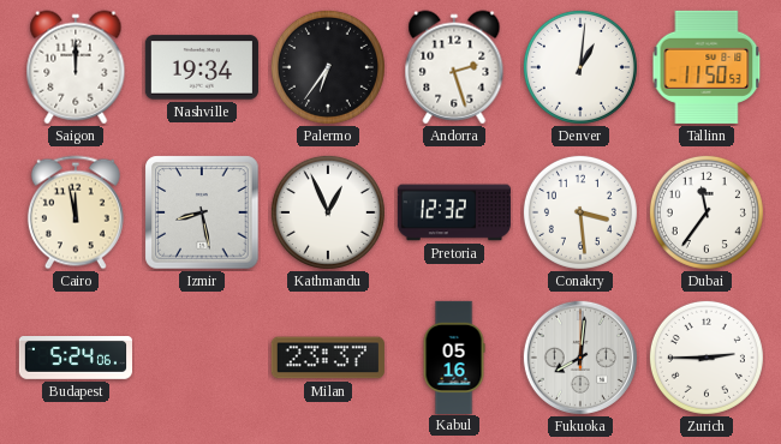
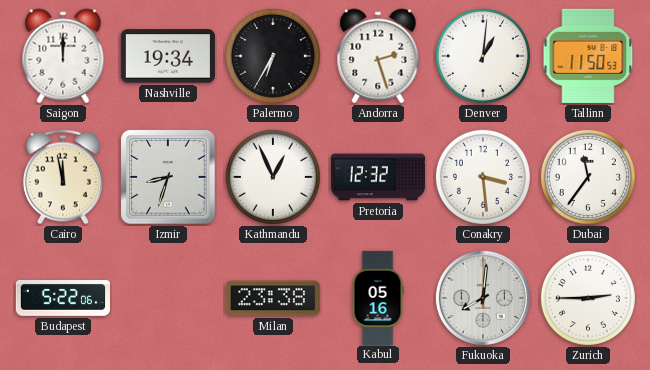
Palermo: 6:36 -> 6:35 (273, 56)
Izmir: 8:28 -> 8:33 (168, 177)
Budapest: 5:24 -> 5:22 (62, 299)
Milan: 23:37 -> 23:38 (273, 298)
